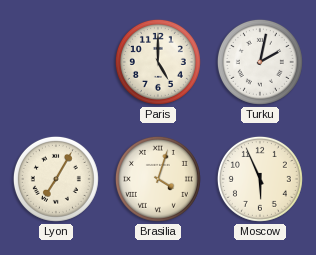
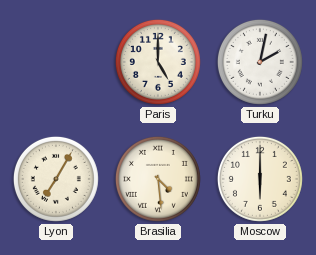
Brasilia: 4:03 -> 4:29 (158, 179)
Moscow: 5:56 -> 6:00 (260, 179)
